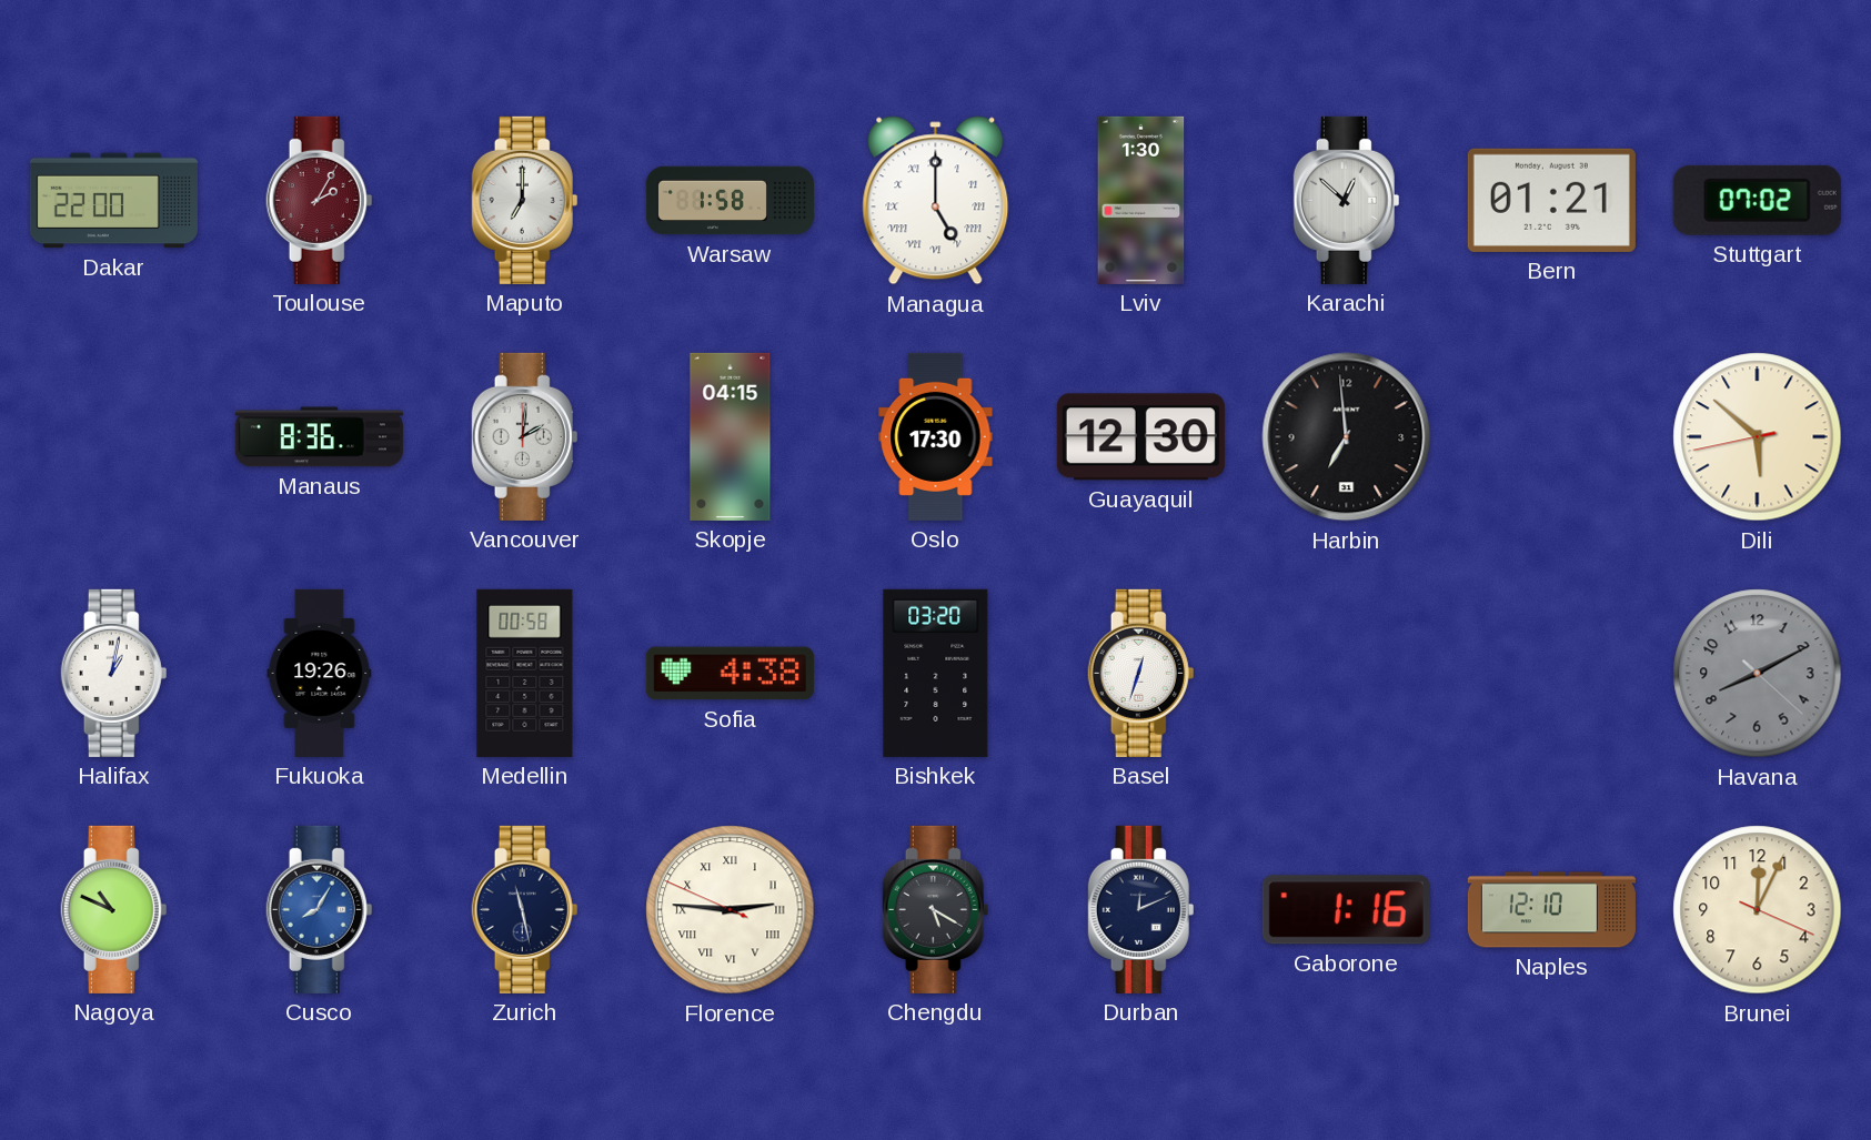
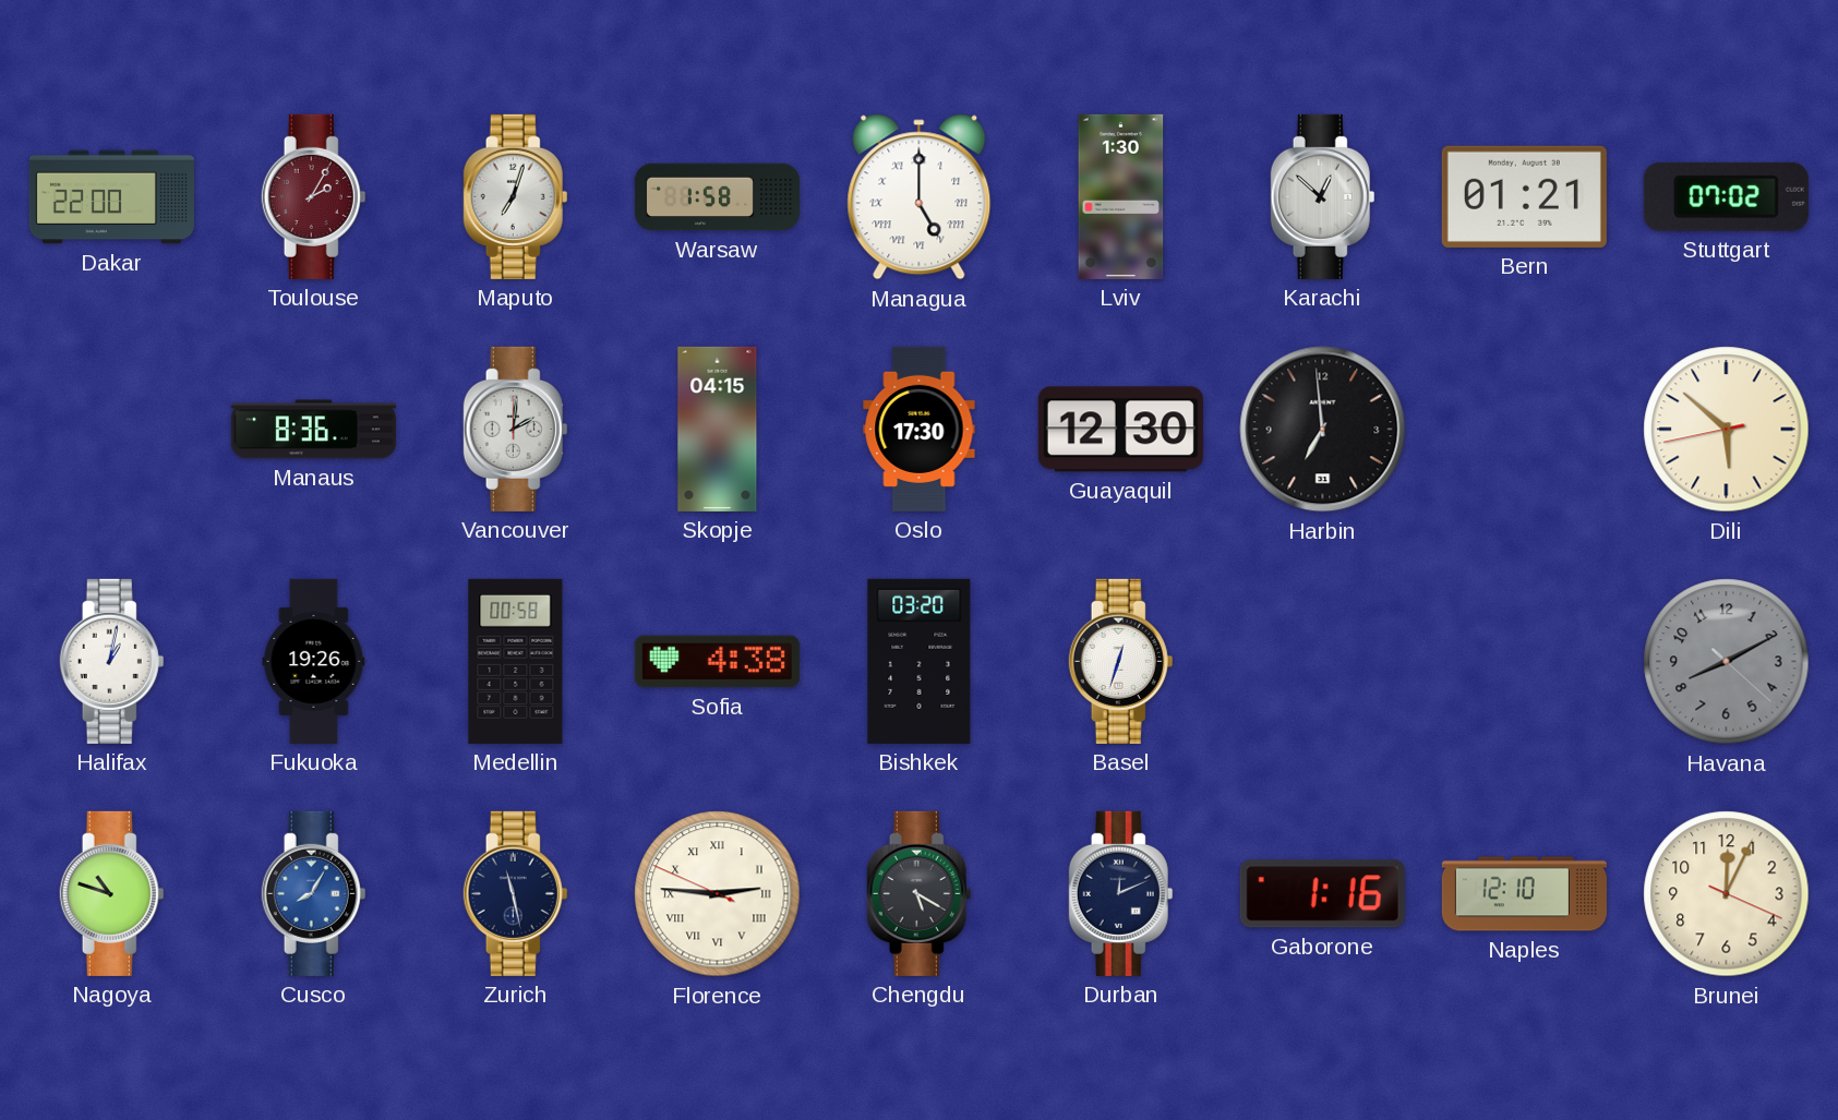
Maputo: 7:00 -> 7:03 (516, 196)
Nagoya: 10:49 -> 10:48 (112, 893)
